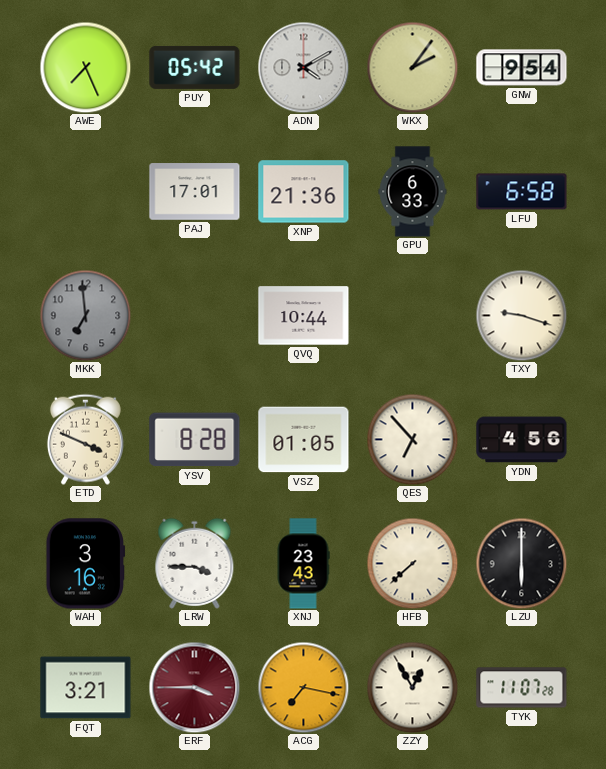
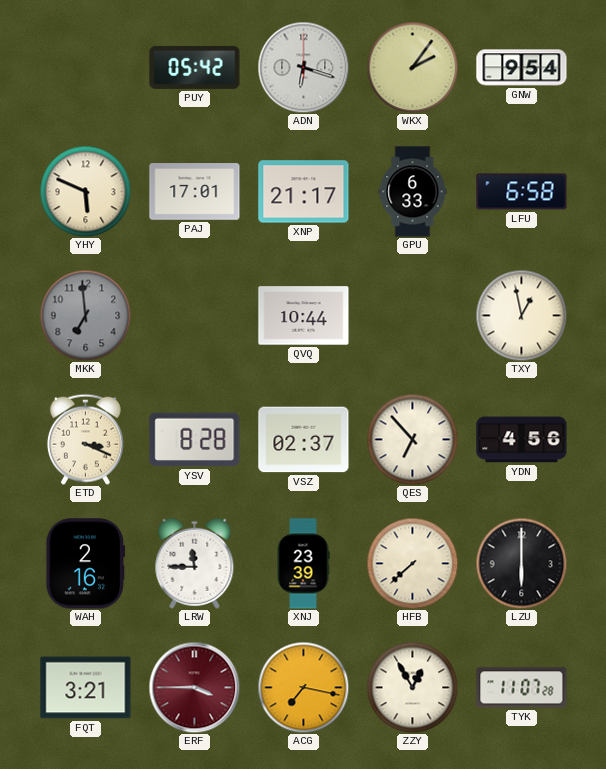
AWE: 7:26 -> none (85, 67)
ADN: 4:10 -> 6:18 (303, 67)
YHY: none -> 5:49 (85, 191)
XNP: 21:36 -> 21:17 (304, 192)
TXY: 9:18 -> 12:58 (521, 315)
ETD: 3:49 -> 3:19 (85, 439)
VSZ: 01:05 -> 02:37 (304, 440)
WAH: 3:16 -> 2:16 (86, 564)
LRW: 3:45 -> 11:45 (195, 563)
XNJ: 23:43 -> 23:39 (303, 564)
